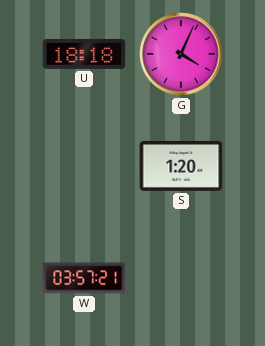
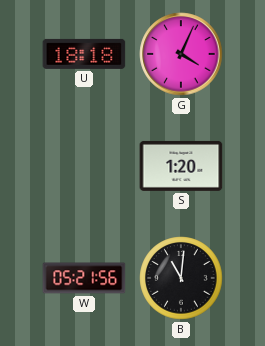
W: 03:57 -> 05:21 (84, 278)
B: none -> 11:01 (181, 278)
